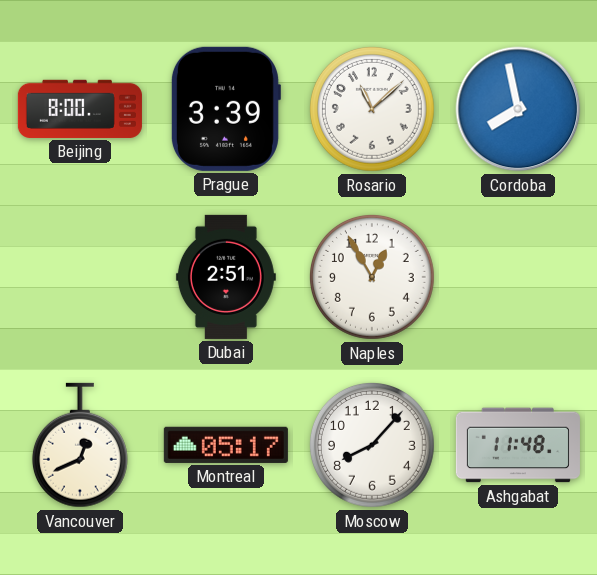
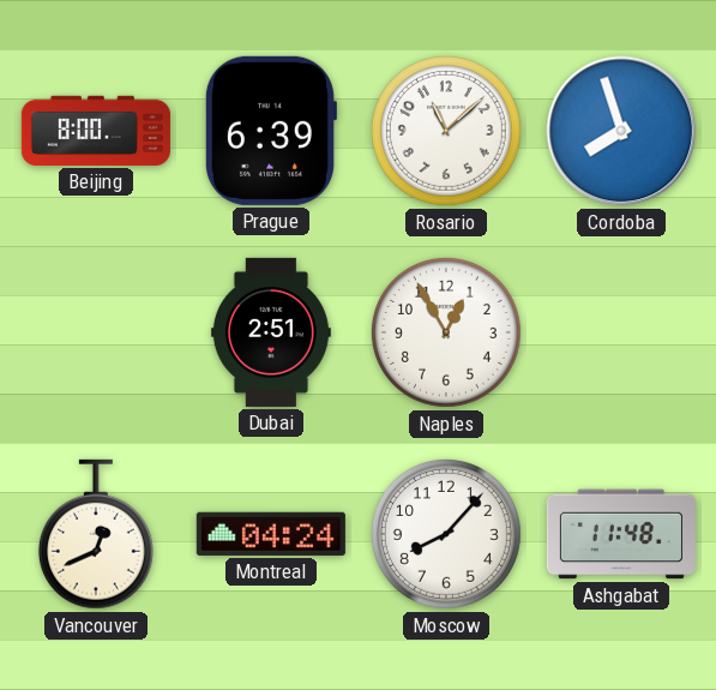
Prague: 3:39 -> 6:39 (270, 131)
Cordoba: 7:58 -> 7:57 (621, 131)
Montreal: 05:17 -> 04:24 (271, 534)
